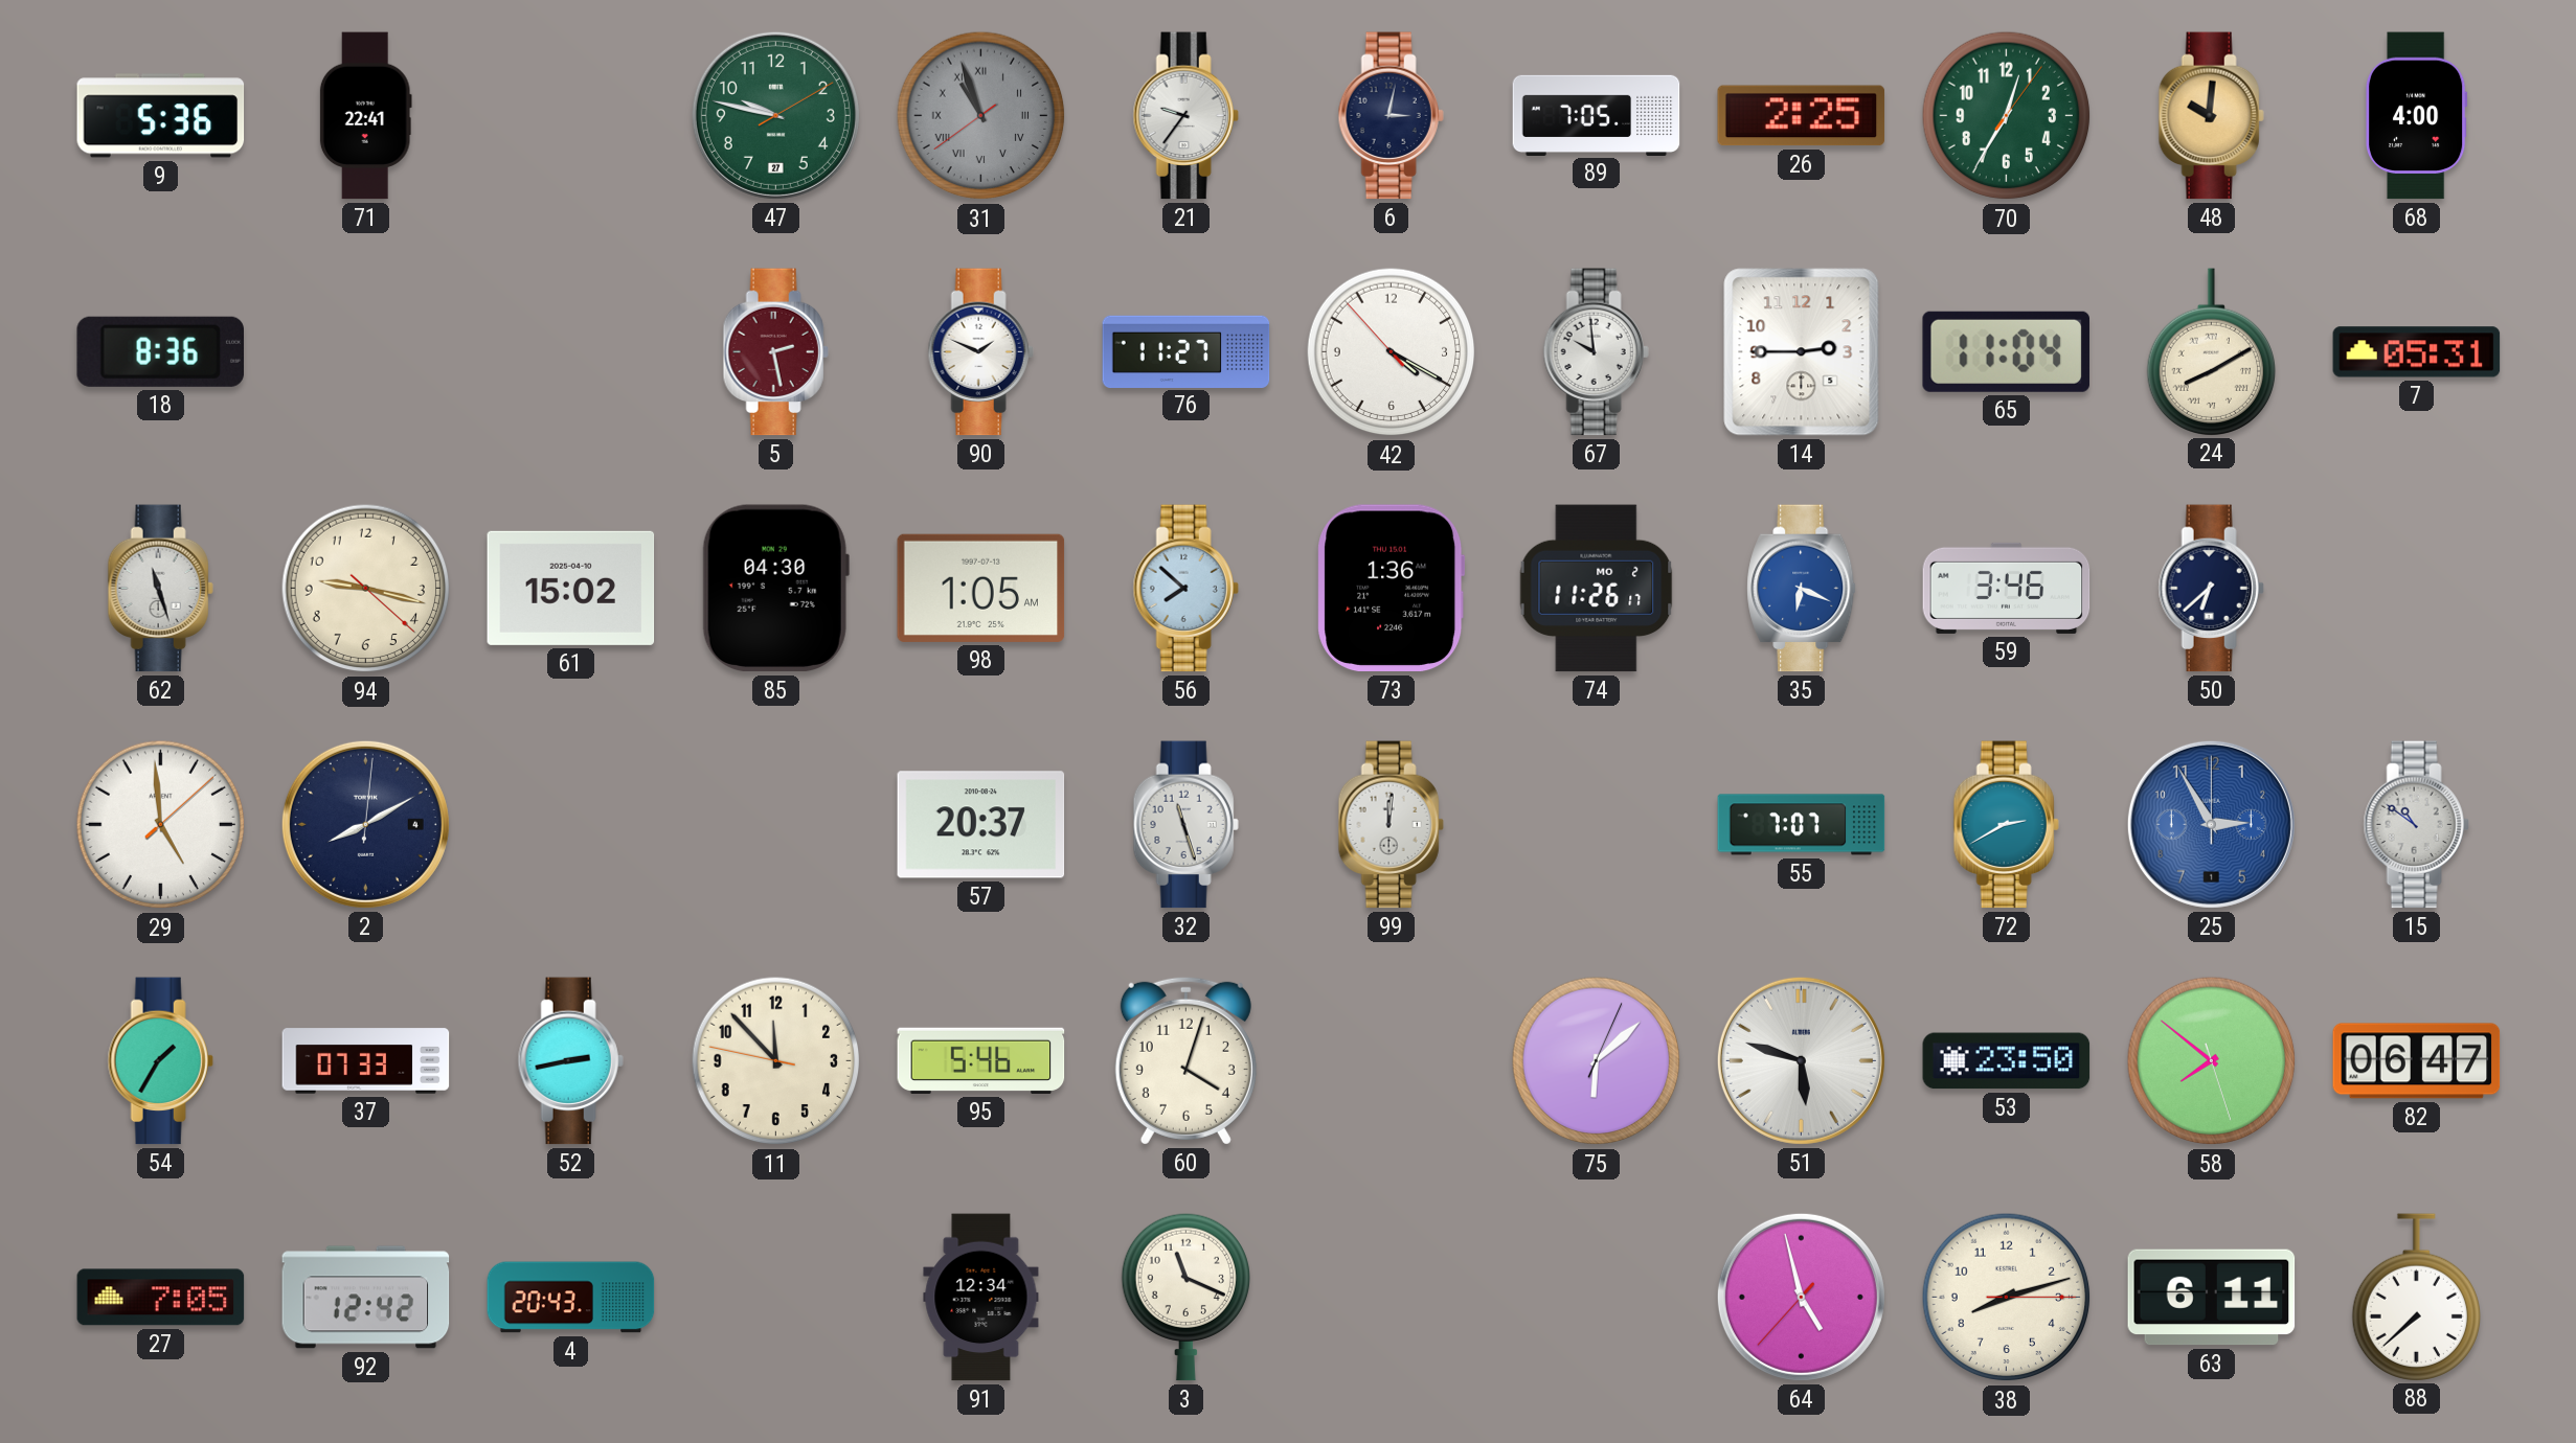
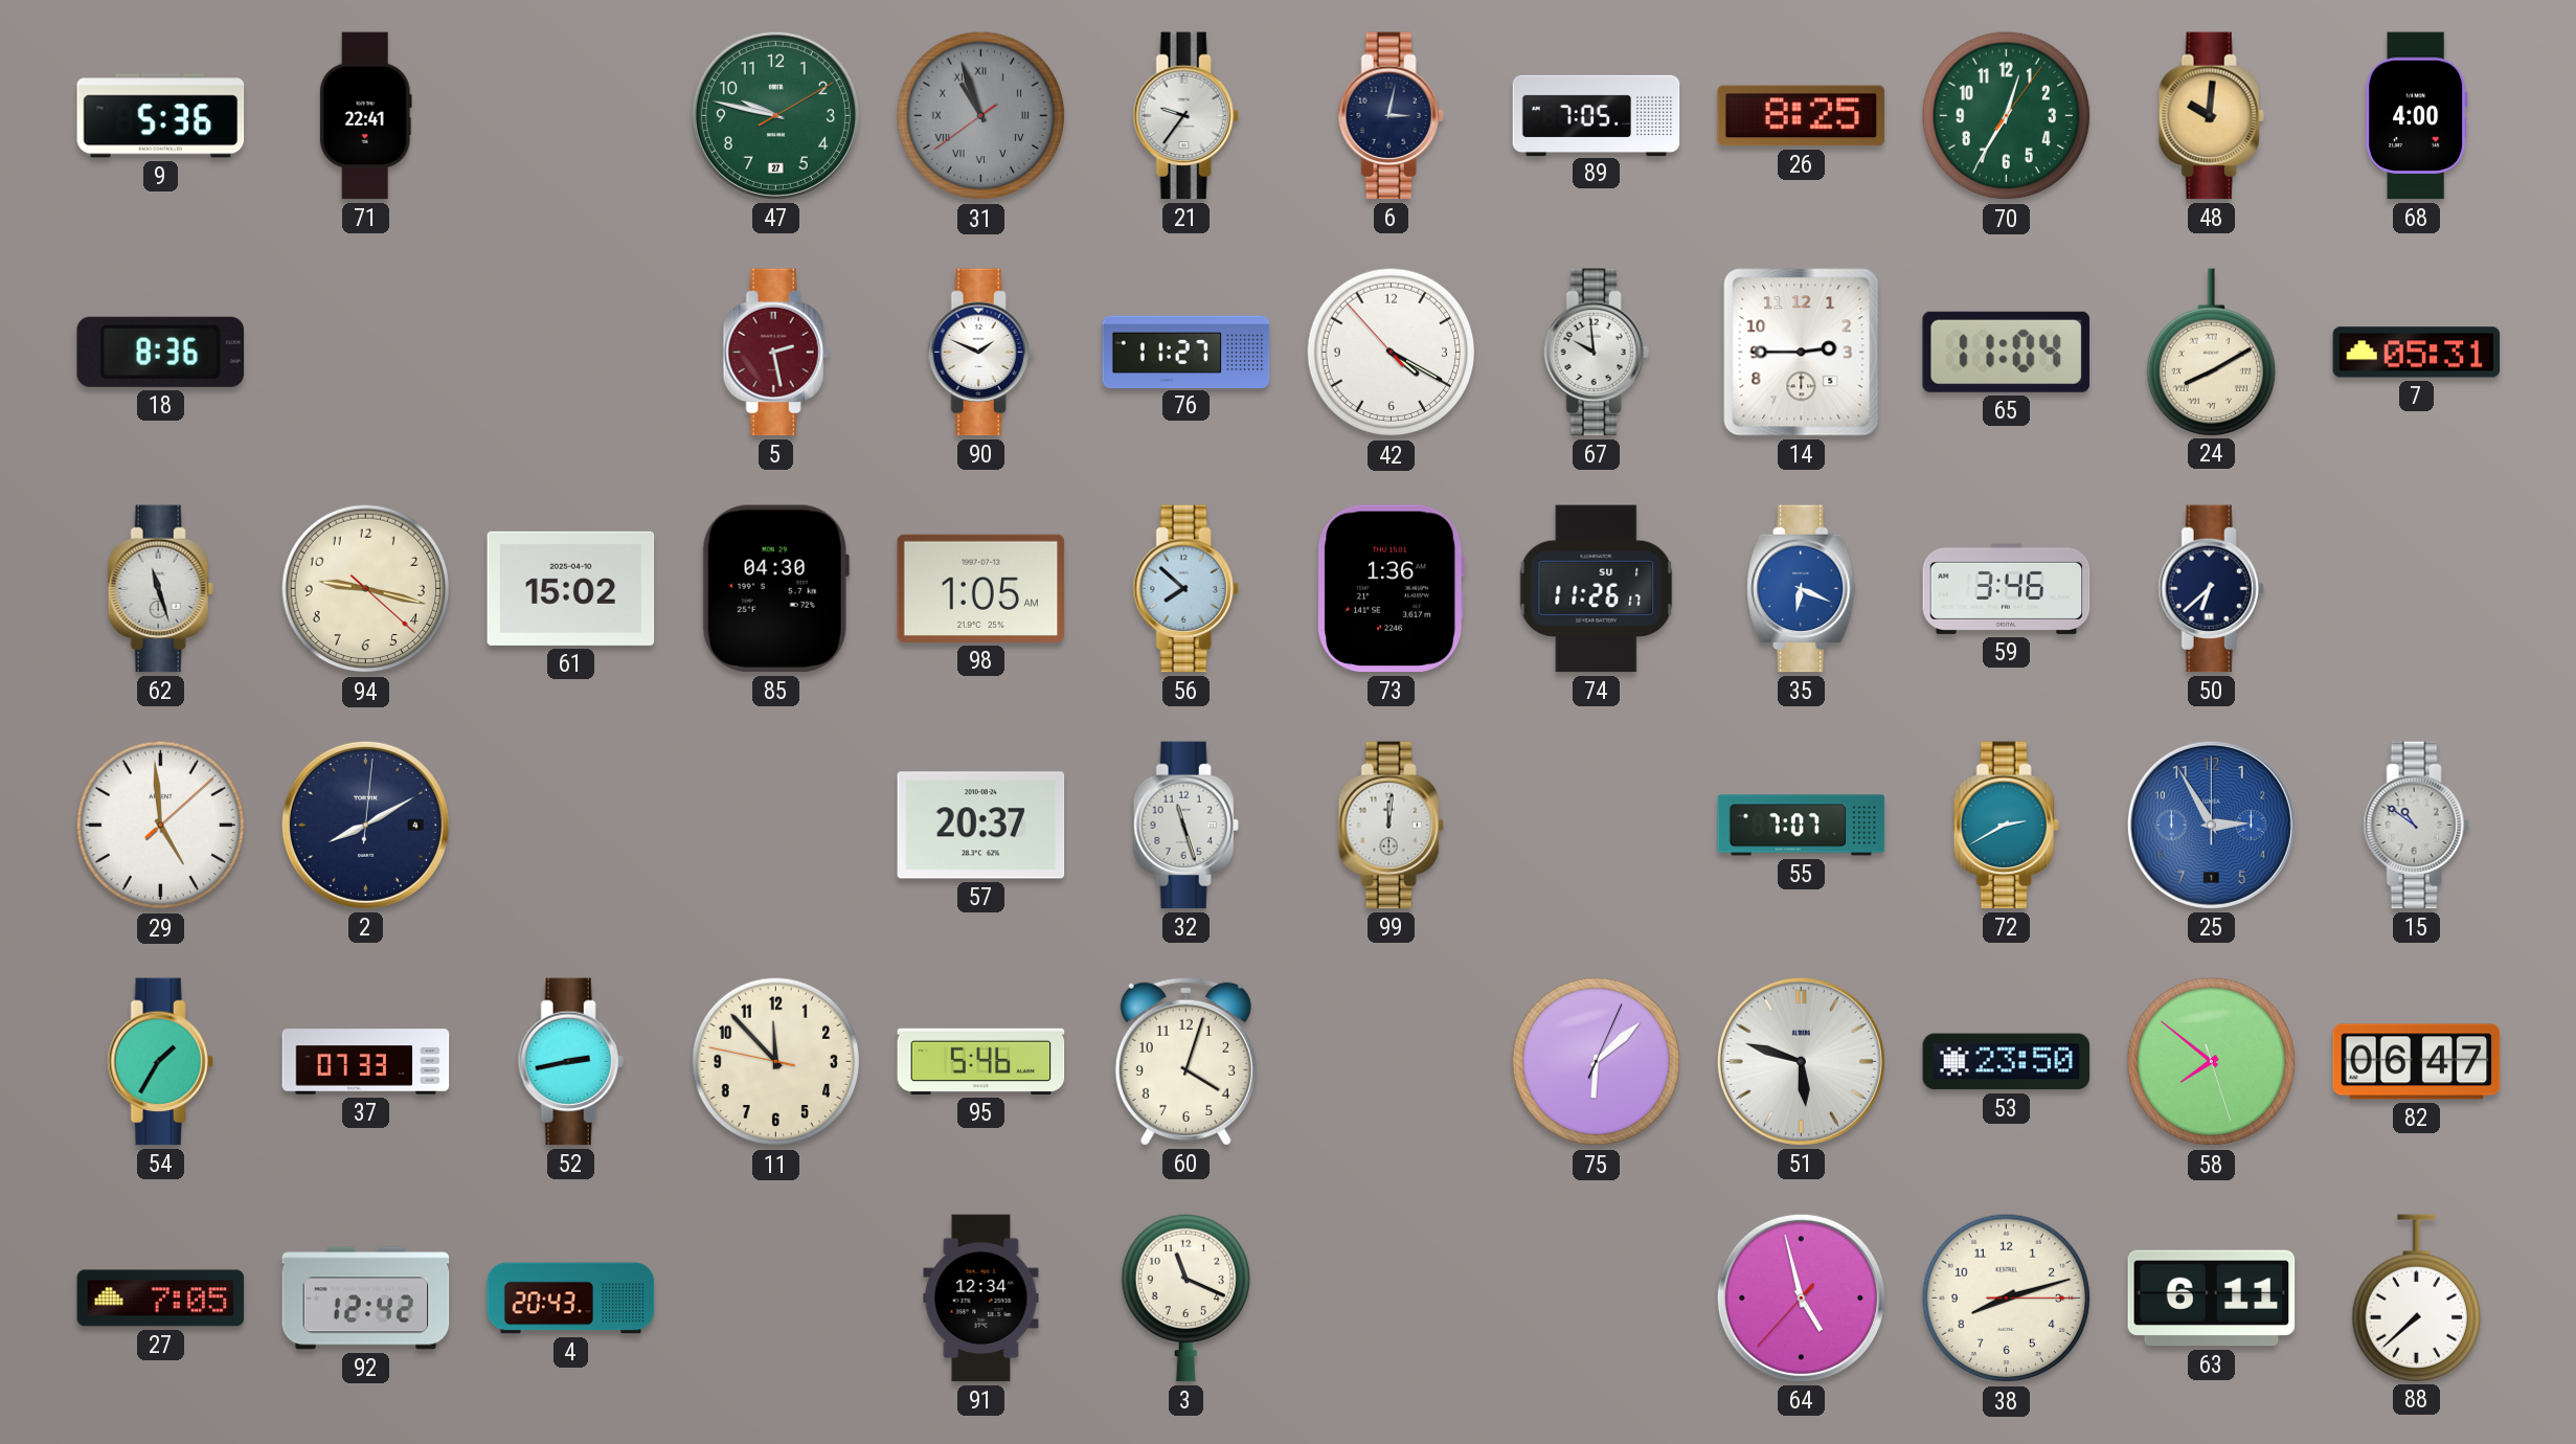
26: 2:25 -> 8:25 (1802, 116)
74 date: MO 2 -> SU 1 (1597, 589)
